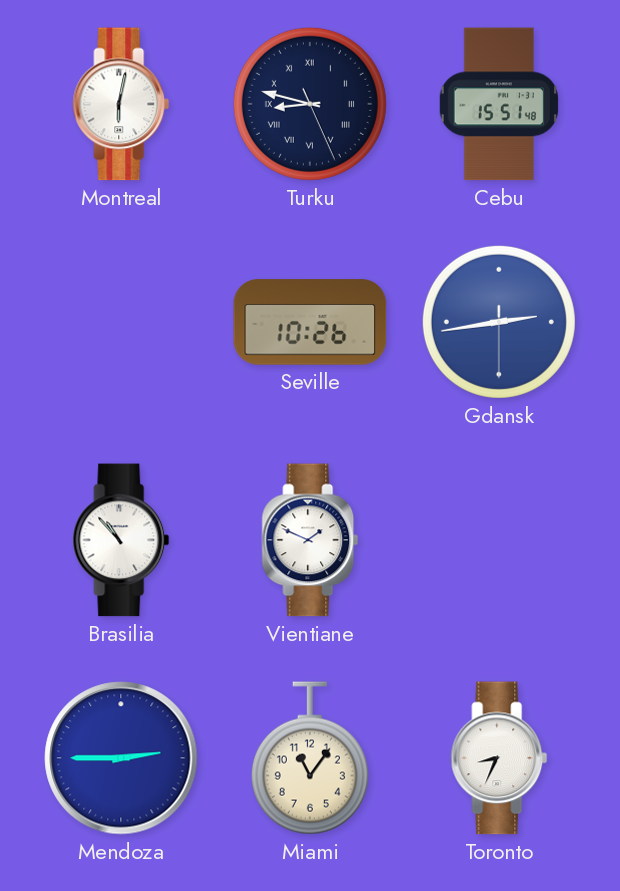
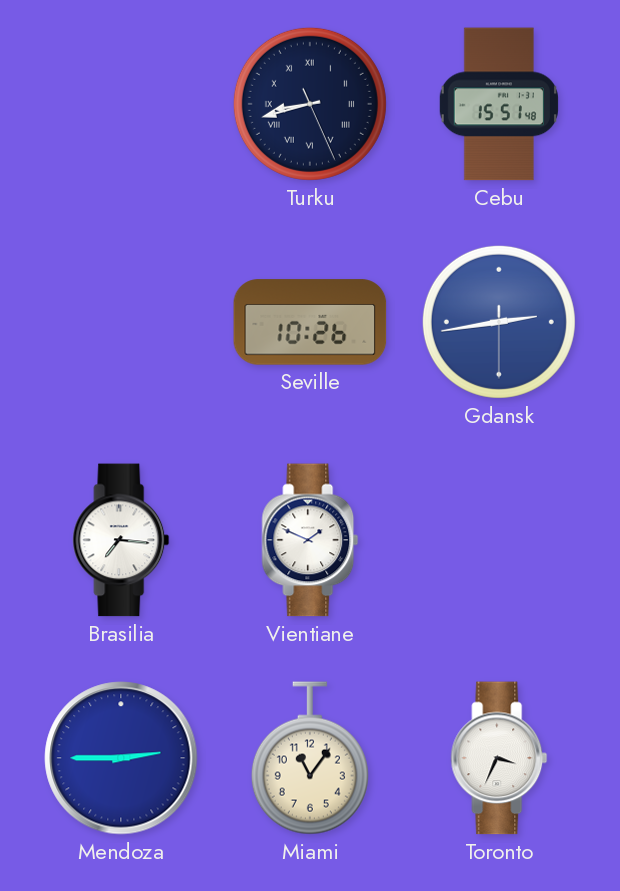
Montreal: 6:02 -> none (121, 104)
Turku: 8:47 -> 8:42 (310, 104)
Brasilia: 10:53 -> 7:16 (121, 540)
Toronto: 8:34 -> 3:34 (499, 758)
